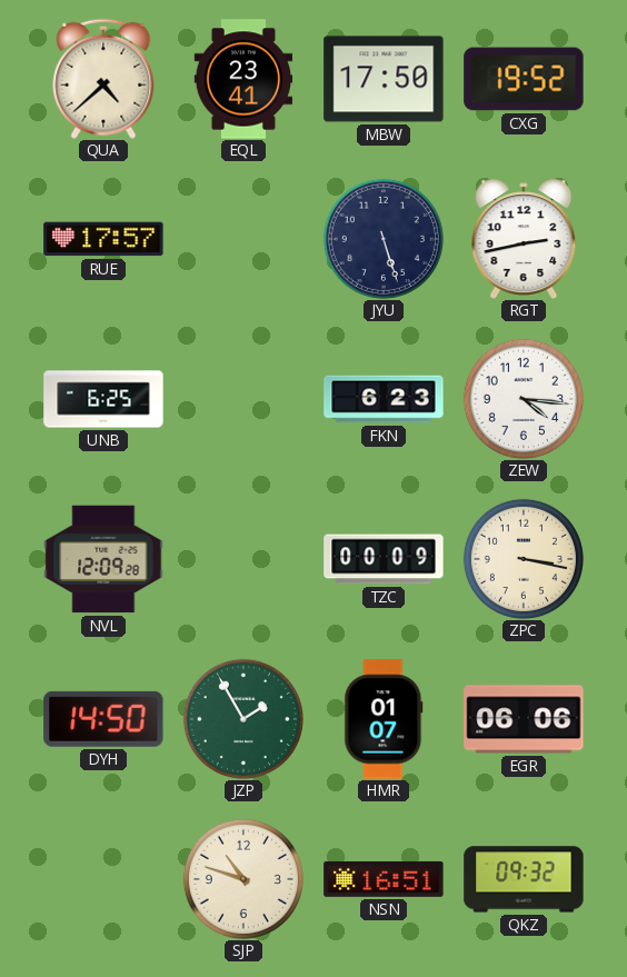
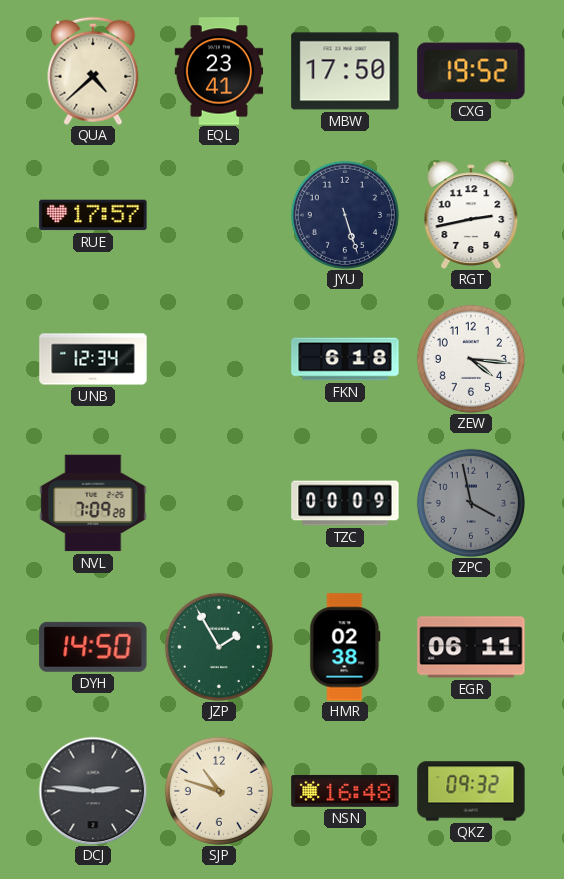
UNB: 6:25 -> 12:34 (93, 359)
FKN: 6:23 -> 6:18 (345, 359)
NVL: 12:09 -> 7:09 (93, 503)
ZPC: 3:17 -> 3:58 (471, 503)
ZPC dial: cream -> grey (471, 503)
HMR: 01:07 -> 02:38 (345, 647)
EGR: 06:06 -> 06:11 (471, 647)
DCJ: none -> 2:46 (93, 791)
NSN: 16:51 -> 16:48 (345, 791)
